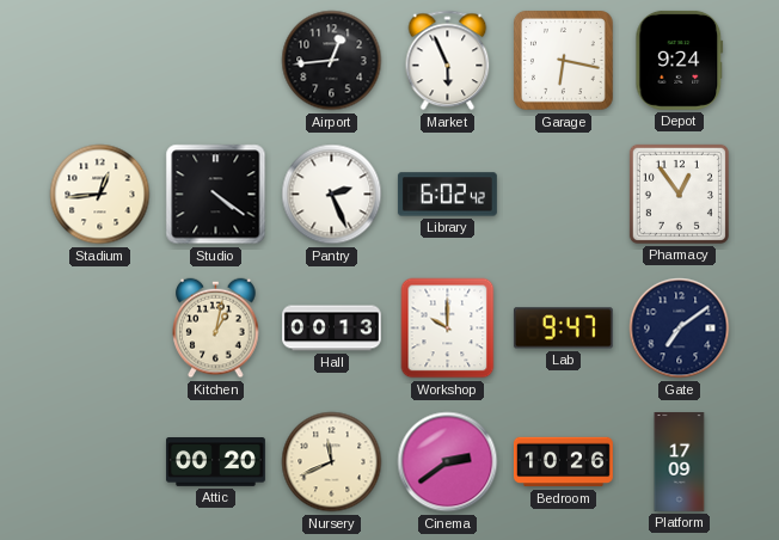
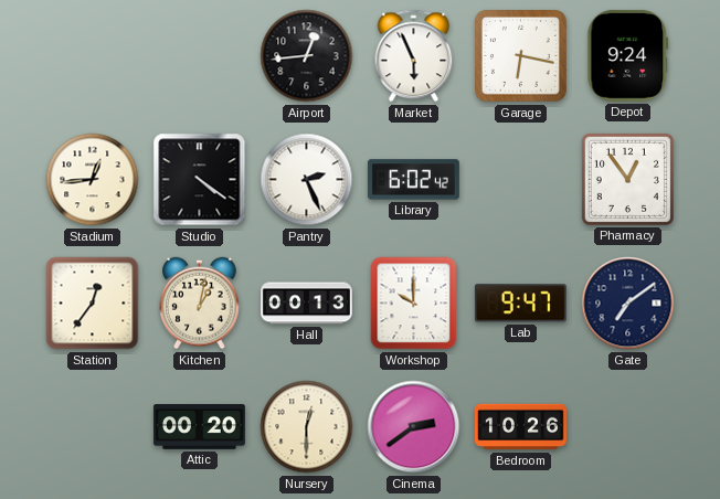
Station: none -> 12:36 (93, 304)
Nursery: 11:41 -> 12:30 (307, 427)
Platform: 17:09 -> none (680, 462)
